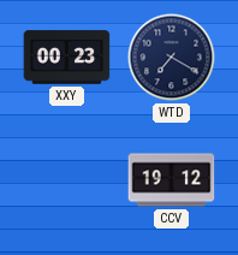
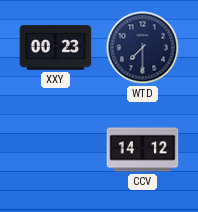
WTD: 7:20 -> 7:30 (143, 48)
CCV: 19:12 -> 14:12 (143, 150)
